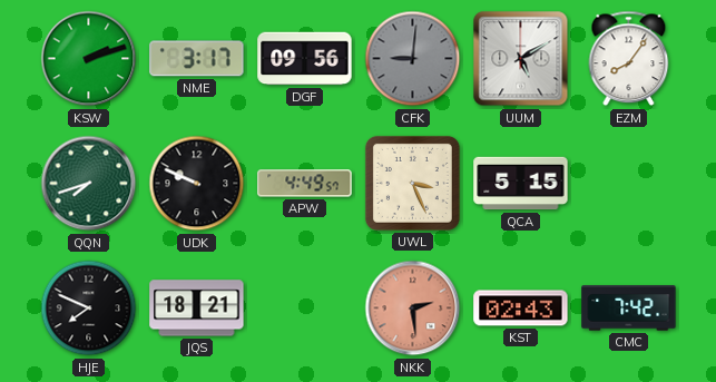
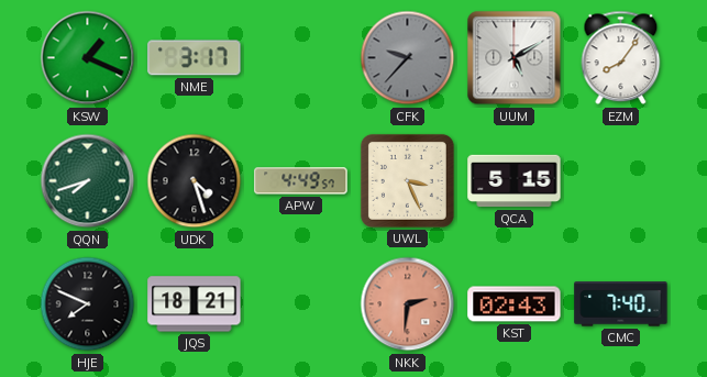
KSW: 2:12 -> 1:19 (88, 58)
DGF: 09:56 -> none (305, 59)
CFK: 9:01 -> 9:37 (408, 58)
UDK: 9:49 -> 4:27 (195, 181)
NKK: 2:29 -> 2:31 (408, 304)
CMC: 7:42 -> 7:40 (621, 304)
